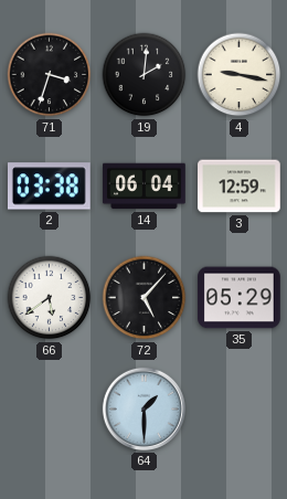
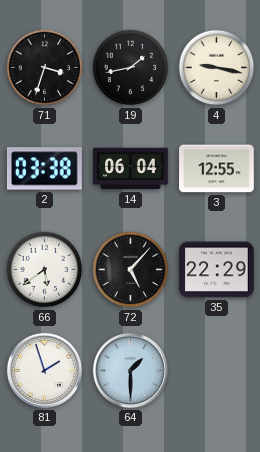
19: 2:01 -> 1:43 (131, 68)
3: 12:59 -> 12:55 (217, 169)
35: 05:29 -> 22:29 (217, 270)
81: none -> 1:57 (44, 370)
